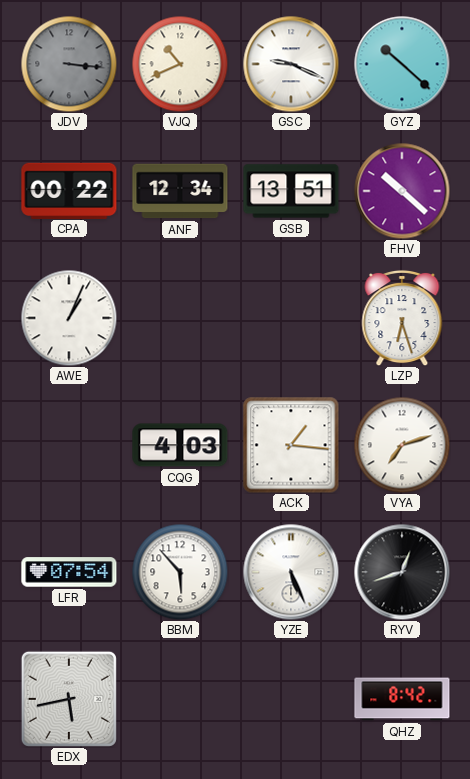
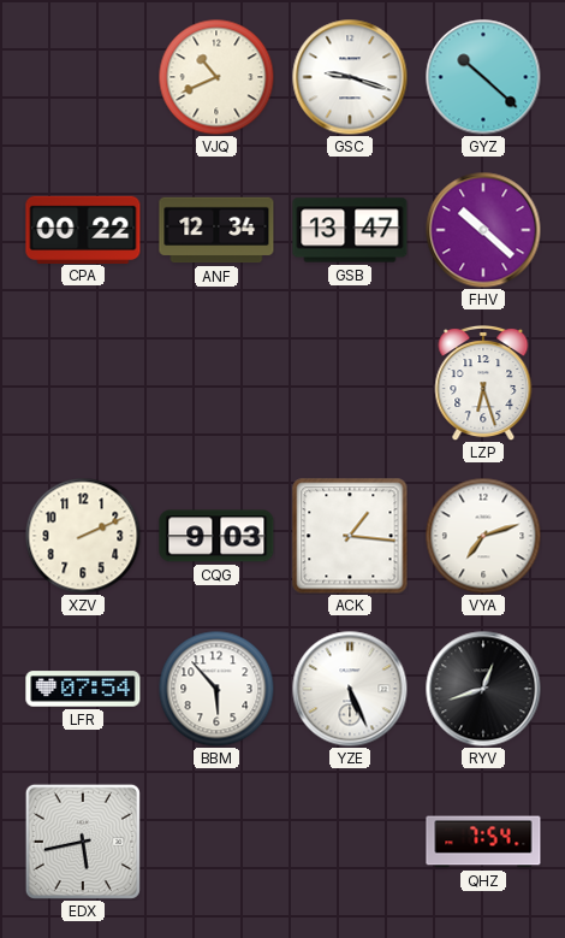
JDV: 3:16 -> none (69, 64)
GSC: 9:19 -> 9:18 (350, 77)
GSB: 13:51 -> 13:47 (350, 230)
AWE: 1:04 -> none (69, 318)
XZV: none -> 2:11 (83, 536)
CQG: 4:03 -> 9:03 (216, 536)
QHZ: 8:42 -> 7:54 (483, 842)
